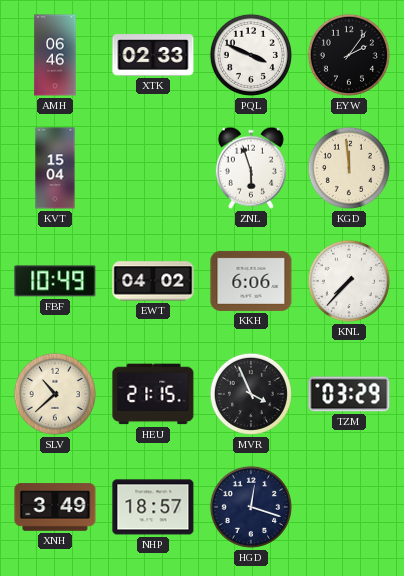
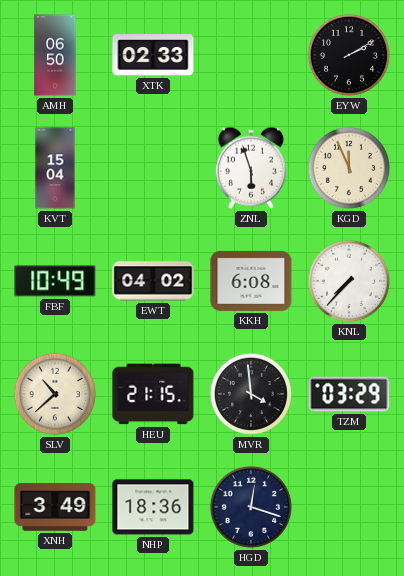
AMH: 06:46 -> 06:50 (55, 55)
PQL: 3:49 -> none (251, 55)
EYW: 2:06 -> 2:10 (349, 55)
KGD: 11:59 -> 11:56 (349, 168)
KKH: 6:06 -> 6:08 (251, 281)
MVR: 3:56 -> 3:59 (251, 394)
NHP: 18:57 -> 18:36 (153, 507)
